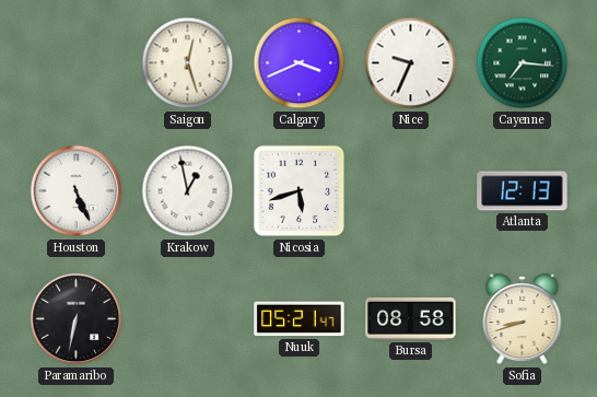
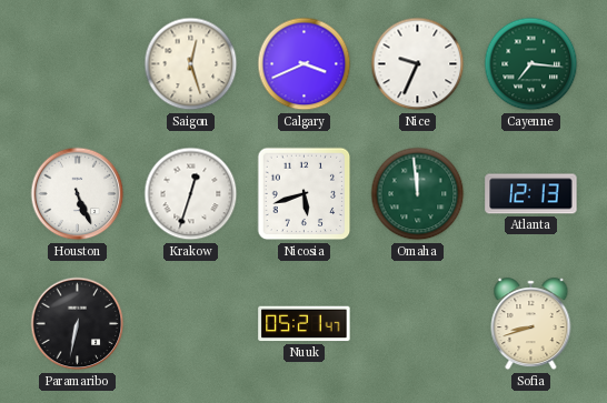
Krakow: 12:58 -> 12:33 (191, 194)
Omaha: none -> 11:59 (418, 194)
Bursa: 08:58 -> none (411, 319)
